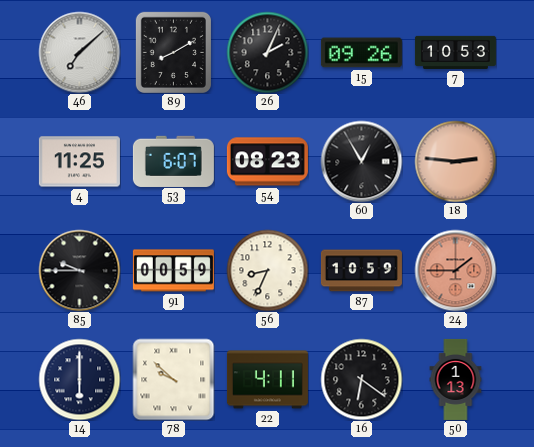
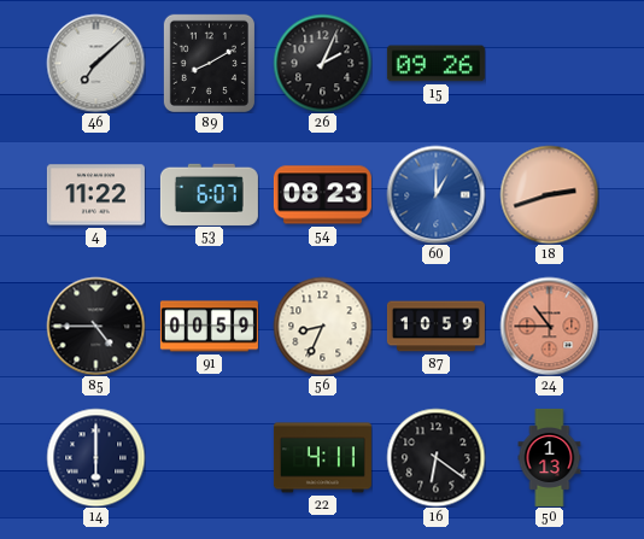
7: 10:53 -> none (455, 52)
4: 11:25 -> 11:22 (95, 195)
60: 12:55 -> 1:00 (435, 194)
60 dial: black -> blue (435, 194)
18: 2:46 -> 2:42 (549, 194)
85: 9:45 -> 4:45 (95, 326)
24: 1:45 -> 10:45 (549, 326)
78: 9:52 -> none (173, 379)
